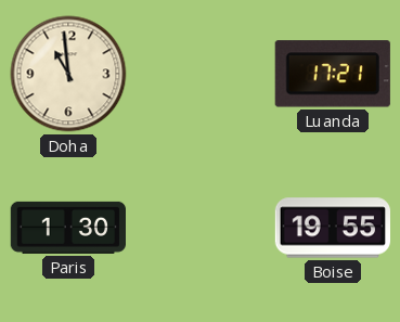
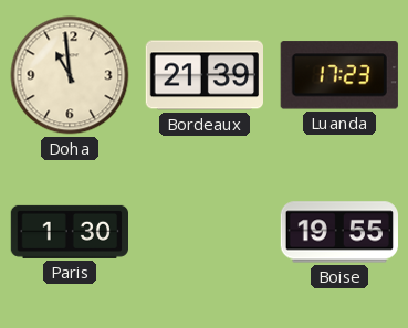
Bordeaux: none -> 21:39 (203, 75)
Luanda: 17:21 -> 17:23 (339, 75)
